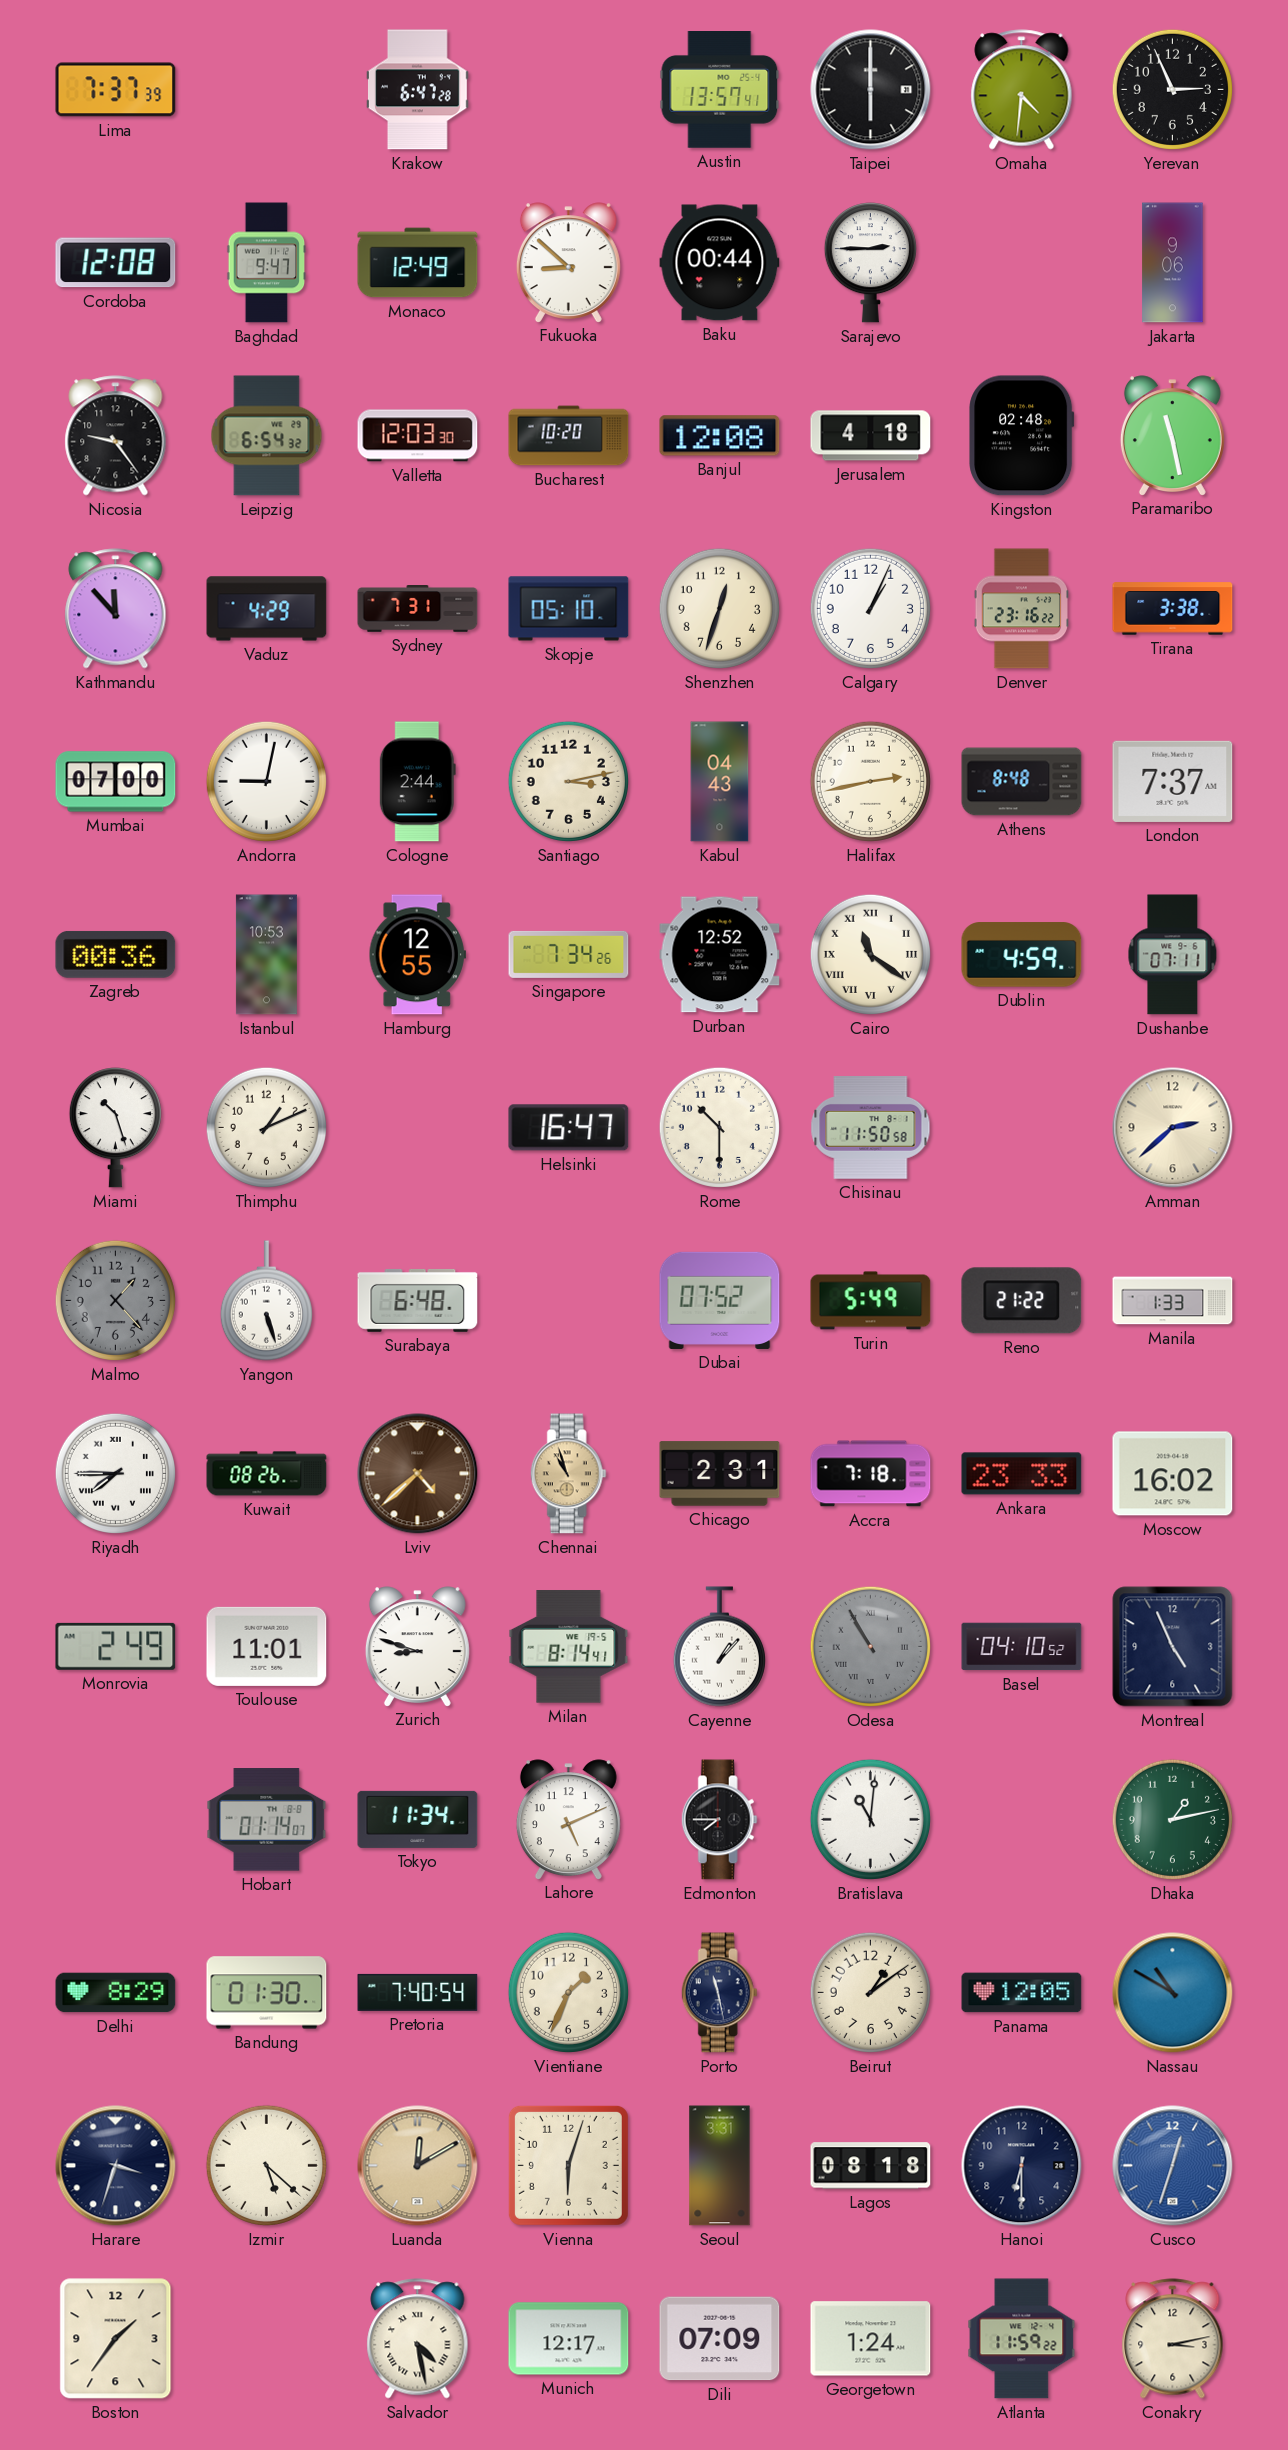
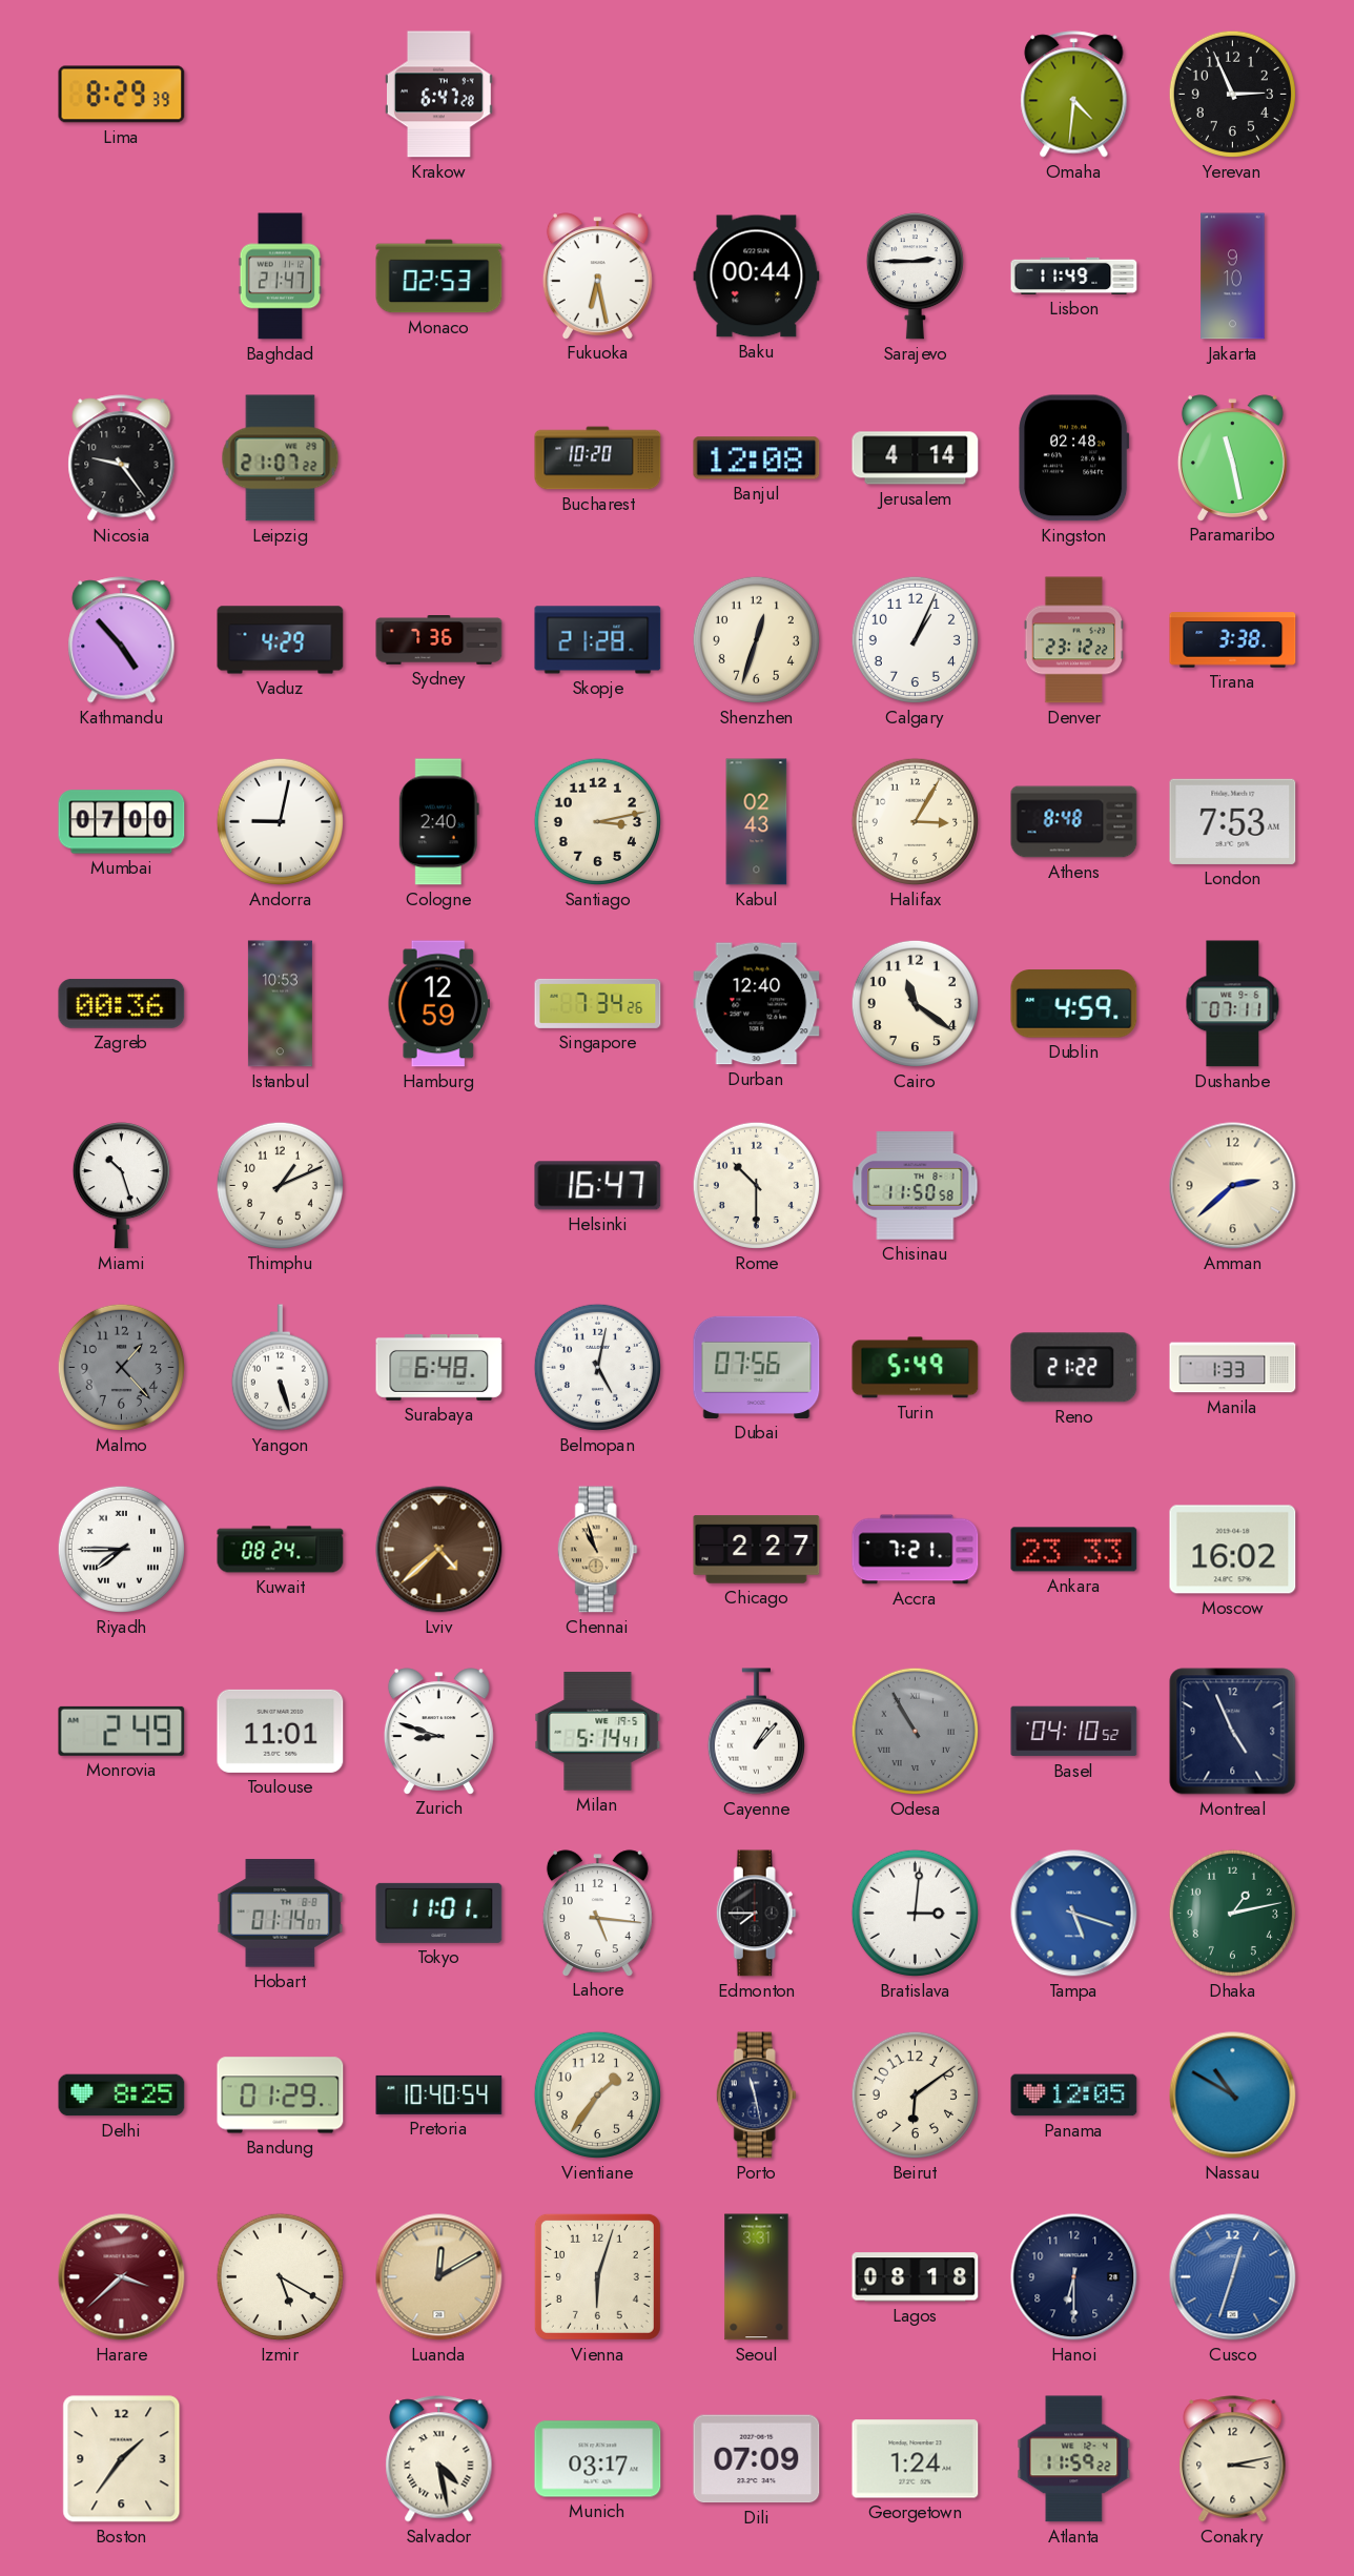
Lima: 7:37 -> 8:29 (122, 95)
Austin: 13:57 -> none (720, 90)
Taipei: 6:00 -> none (871, 90)
Cordoba: 12:08 -> none (116, 263)
Baghdad: 9:47 -> 21:47 (281, 277)
Monaco: 12:49 -> 02:53 (439, 277)
Fukuoka: 8:52 -> 6:28 (597, 275)
Lisbon: none -> 11:49 (1074, 275)
Jakarta: 9:06 -> 9:10 (1233, 277)
Leipzig: 6:54 -> 21:07 (281, 458)
Valletta: 12:03 -> none (418, 436)
Jerusalem: 4:18 -> 4:14 (916, 458)
Kathmandu: 11:53 -> 4:53 (122, 640)
Sydney: 7:31 -> 7:36 (439, 640)
Skopje: 05:10 -> 21:28 (598, 640)
Denver: 23:16 -> 23:12 (1074, 640)
Cologne: 2:44 -> 2:40 (438, 822)
Kabul: 04:43 -> 02:43 (757, 822)
Halifax: 2:43 -> 3:05 (915, 821)
London: 7:37 -> 7:53 (1233, 821)
Hamburg: 12:55 -> 12:59 (438, 1004)
Durban: 12:52 -> 12:40 (757, 1004)
Cairo numerals: Roman -> Arabic (915, 1003)
Belmopan: none -> 5:02 (597, 1367)
Dubai: 07:52 -> 07:56 (757, 1367)
Kuwait: 08:26 -> 08:24 (281, 1550)
Chicago: 2:31 -> 2:27 (757, 1550)
Accra: 7:18 -> 7:21 (916, 1550)
Milan: 8:14 -> 5:14 (598, 1732)
Tokyo: 11:34 -> 11:01 (439, 1913)
Lahore: 5:11 -> 5:16 (597, 1913)
Bratislava: 11:01 -> 3:01 (915, 1913)
Tampa: none -> 5:18 (1074, 1914)
Delhi: 8:29 -> 8:25 (122, 2095)
Bandung: 01:30 -> 01:29 (281, 2095)
Pretoria: 7:40 -> 10:40 (439, 2094)
Vientiane: 1:34 -> 1:36 (597, 2094)
Beirut: 1:09 -> 6:09 (915, 2094)
Harare: 3:33 -> 3:38 (122, 2277)
Harare dial: navy -> burgundy (122, 2277)
Izmir: 5:22 -> 5:20 (280, 2276)
Munich: 12:17 -> 03:17 (598, 2459)
